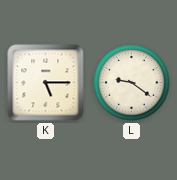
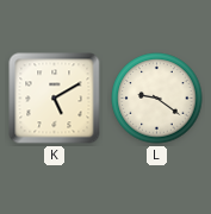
K: 5:15 -> 5:10 (55, 99)
